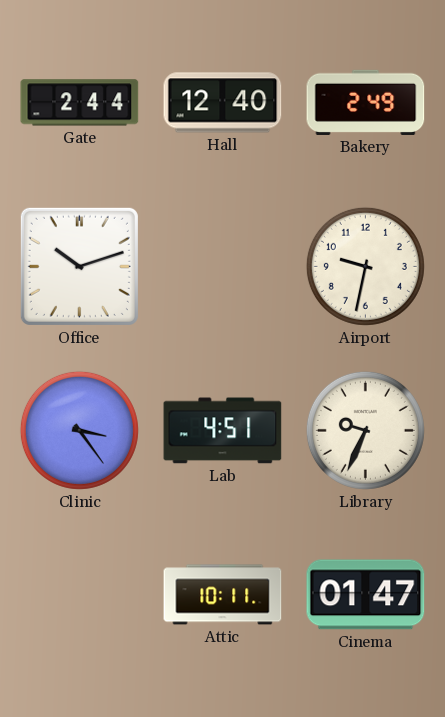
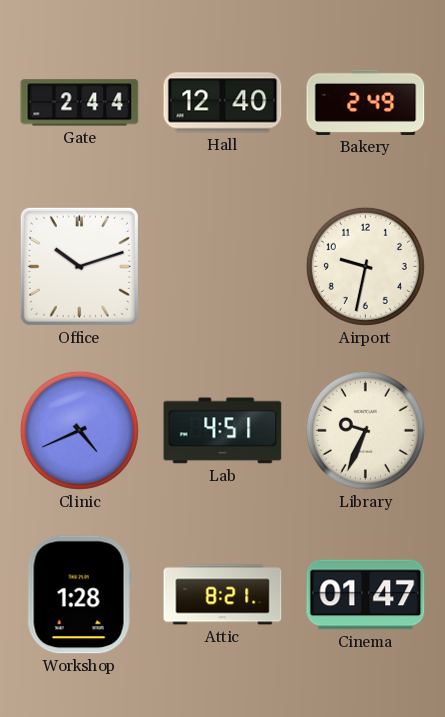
Clinic: 3:24 -> 4:41 (79, 430)
Workshop: none -> 1:28 (79, 595)
Attic: 10:11 -> 8:21 (223, 595)
